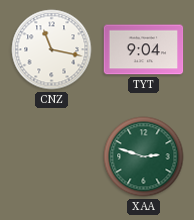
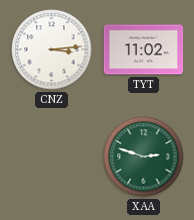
CNZ: 11:17 -> 3:14 (52, 50)
TYT: 9:04 -> 11:02 (144, 50)
